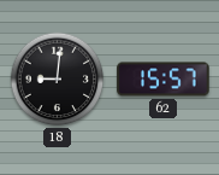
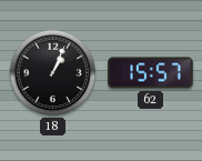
18: 9:01 -> 1:04 (53, 73)
